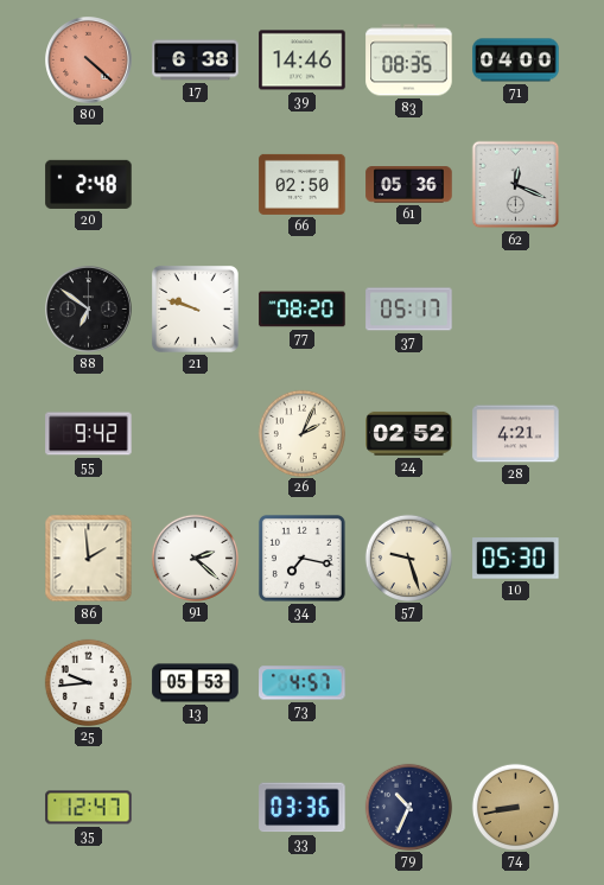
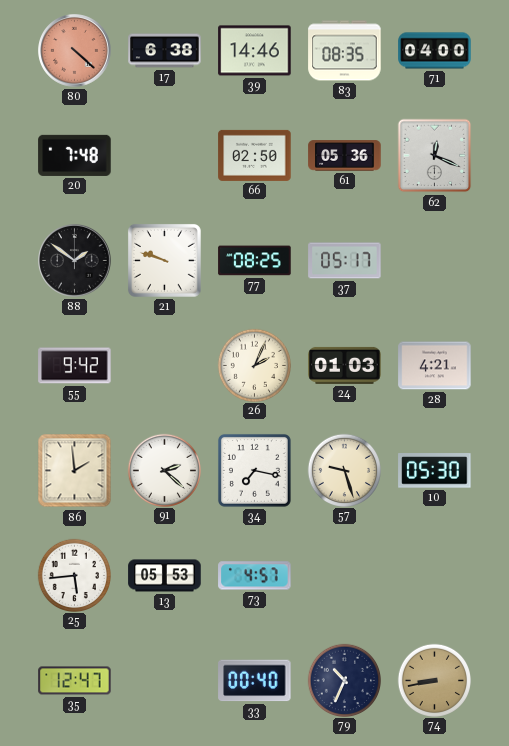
20: 2:48 -> 7:48 (75, 155)
88: 6:51 -> 1:51 (75, 261)
77: 08:20 -> 08:25 (255, 261)
24: 02:52 -> 01:03 (345, 365)
25: 9:44 -> 5:44 (74, 575)
33: 03:36 -> 00:40 (255, 681)
